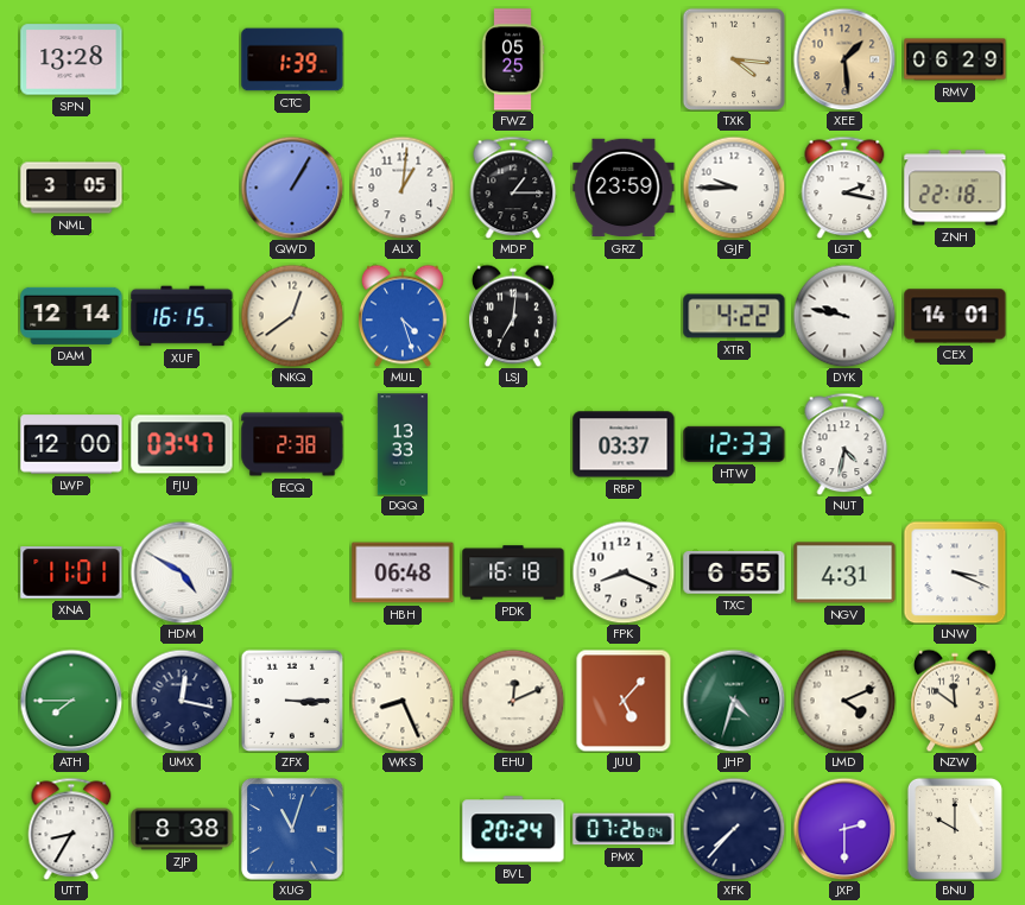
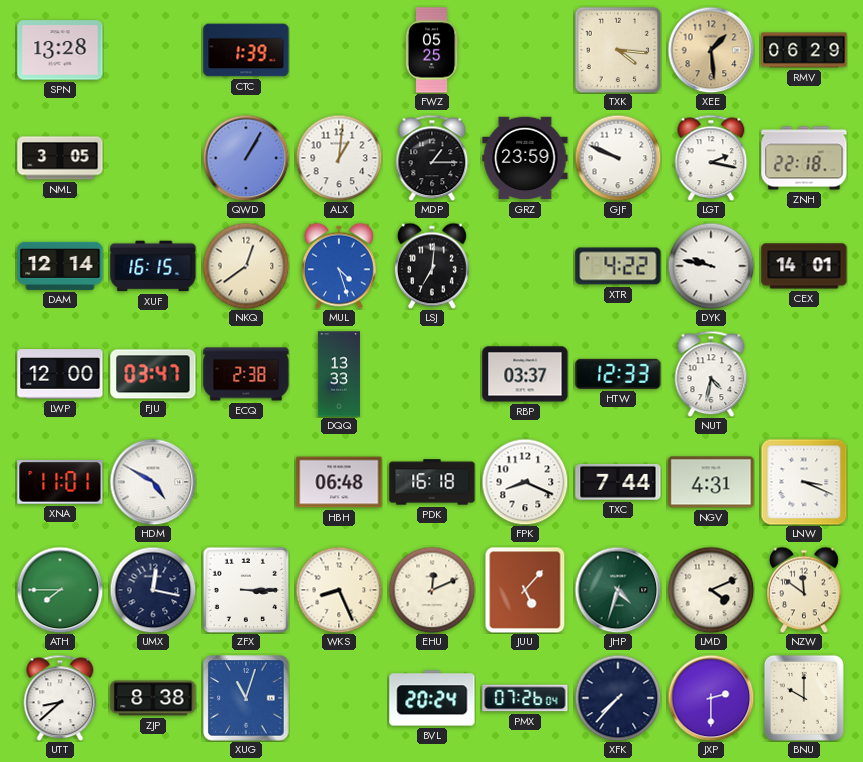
GJF: 9:45 -> 9:49 (618, 158)
TXC: 6:55 -> 7:44 (618, 482)
UTT: 8:35 -> 8:38 (60, 698)
